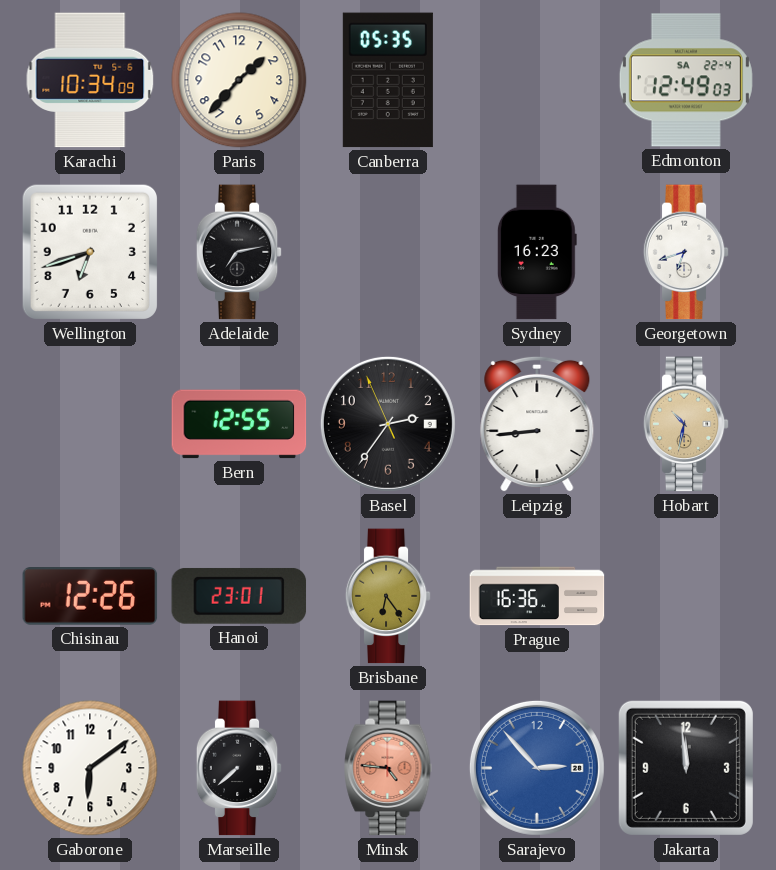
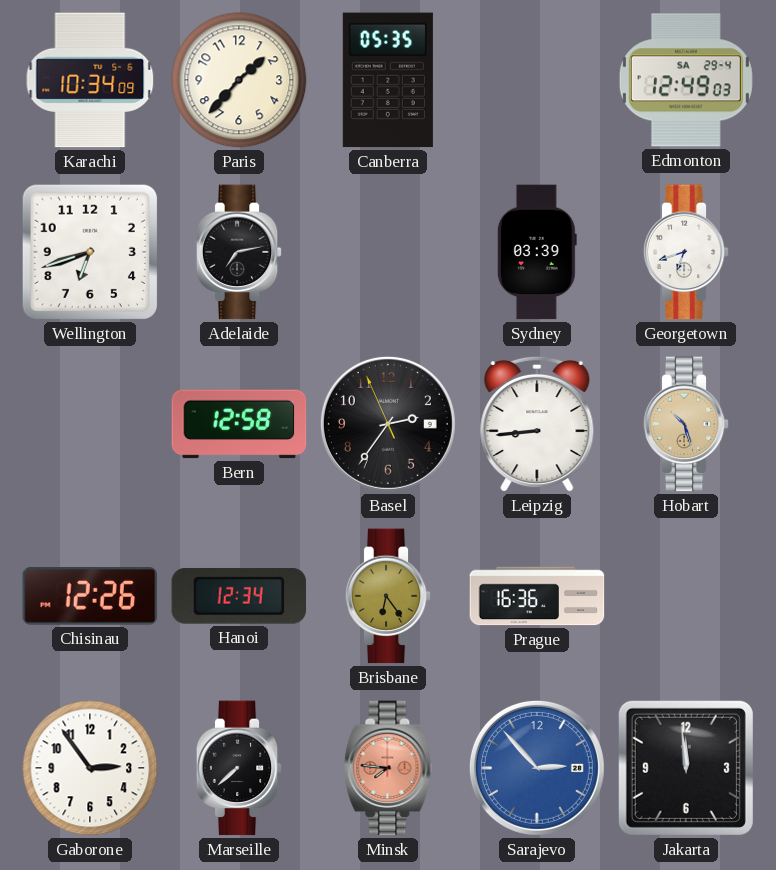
Edmonton date: SA 22-4 -> SA 29-4 (686, 80)
Sydney: 16:23 -> 03:39 (537, 252)
Bern: 12:55 -> 12:58 (239, 424)
Hobart: 10:32 -> 10:27 (686, 424)
Hanoi: 23:01 -> 12:34 (239, 596)
Gaborone: 6:09 -> 2:54 (90, 768)
Minsk: 4:46 -> 7:46 (388, 768)
